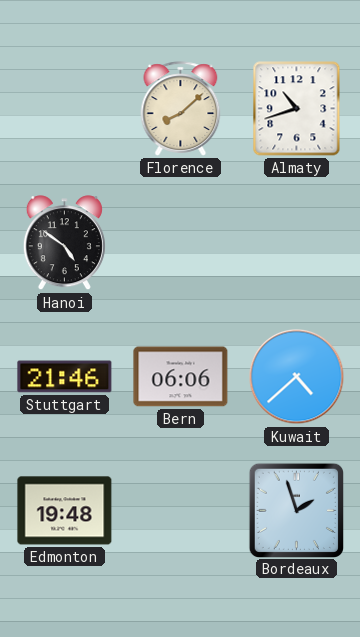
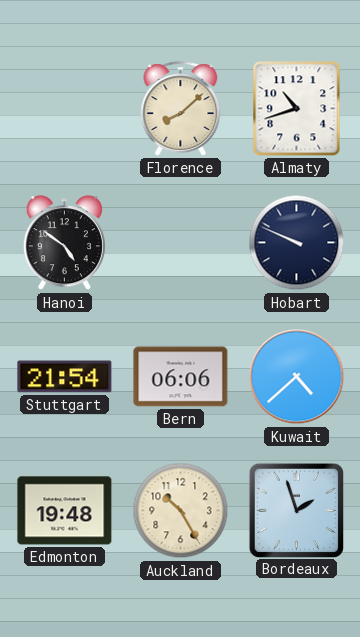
Hobart: none -> 9:49 (297, 243)
Stuttgart: 21:46 -> 21:54 (65, 377)
Auckland: none -> 10:25 (181, 511)
